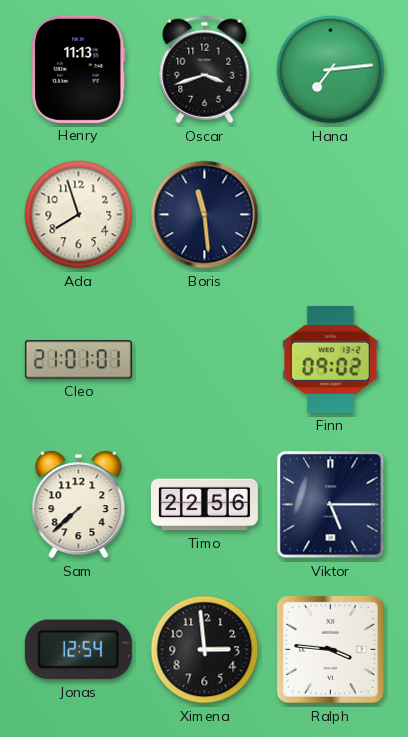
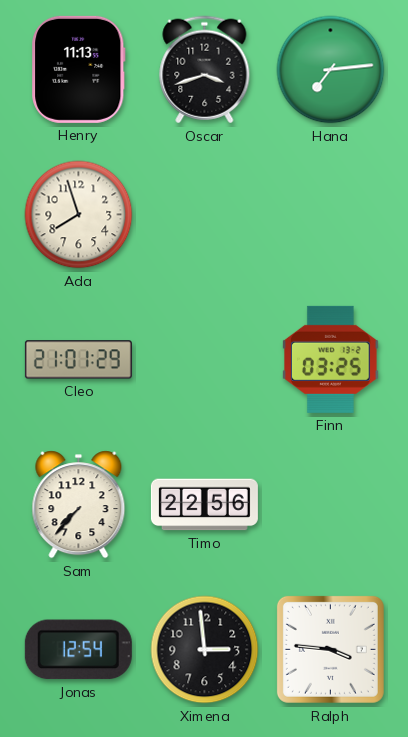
Boris: 11:29 -> none (205, 215)
Cleo: 21:01:01 -> 21:01:29 (78, 360)
Finn: 09:02 -> 03:25 (331, 359)
Sam: 7:38 -> 7:37 (79, 505)
Viktor: 5:15 -> none (331, 505)
